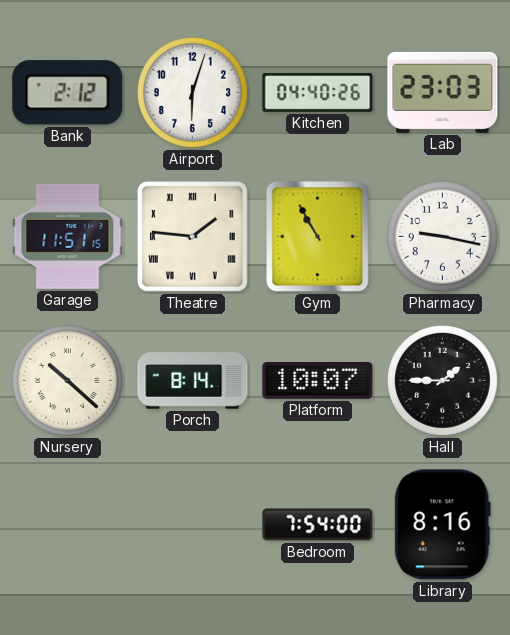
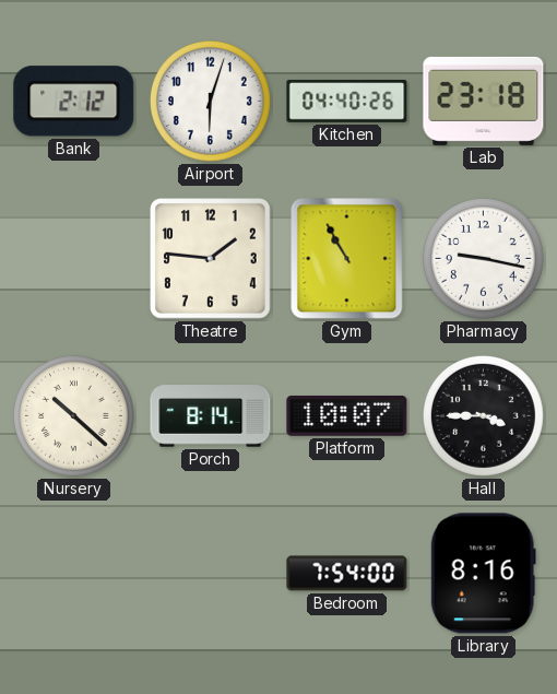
Lab: 23:03 -> 23:18 (484, 101)
Garage: 11:51 -> none (68, 236)
Theatre numerals: Roman -> Arabic (211, 259)
Hall: 1:45 -> 3:45 (483, 415)
